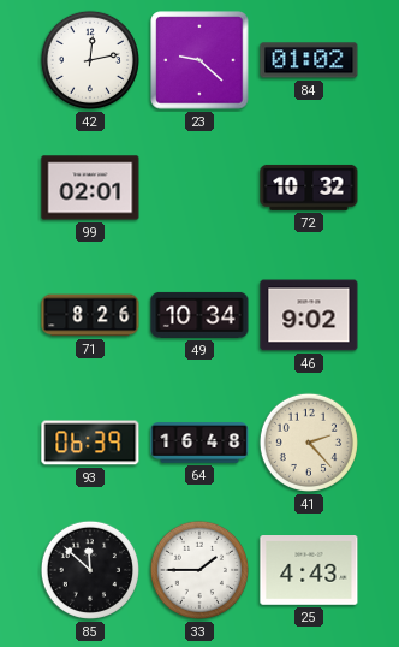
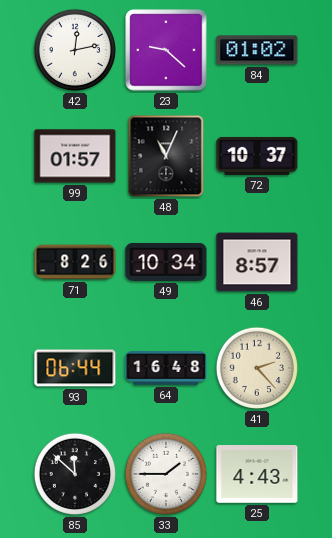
99: 02:01 -> 01:57 (75, 156)
48: none -> 11:04 (166, 156)
72: 10:32 -> 10:37 (257, 156)
46: 9:02 -> 8:57 (257, 262)
93: 06:39 -> 06:44 (75, 368)
